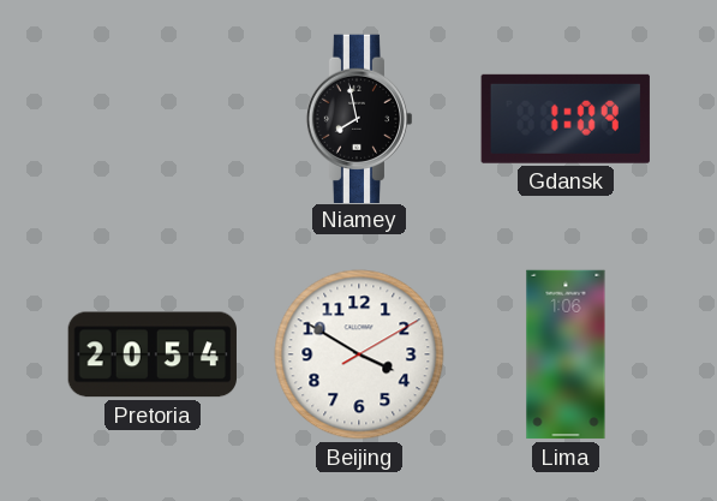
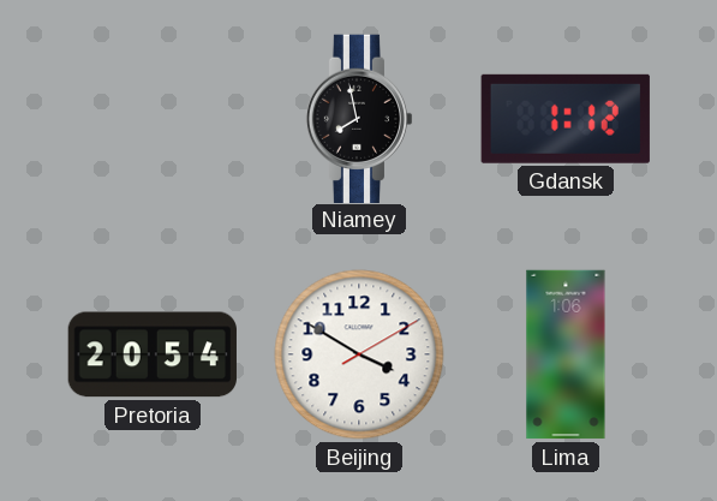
Gdansk: 1:09 -> 1:12 (566, 119)
